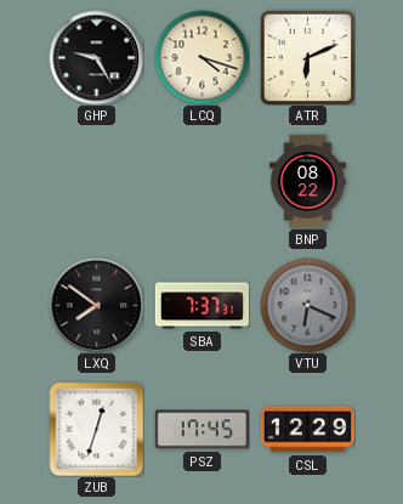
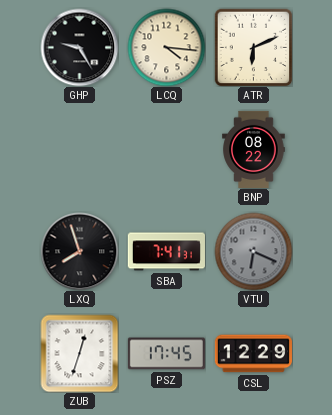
LCQ: 4:18 -> 4:16 (166, 47)
LXQ: 7:51 -> 7:57 (79, 251)
SBA: 7:37 -> 7:41 (166, 252)
